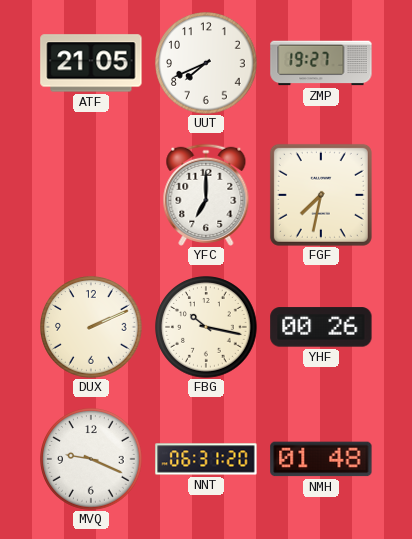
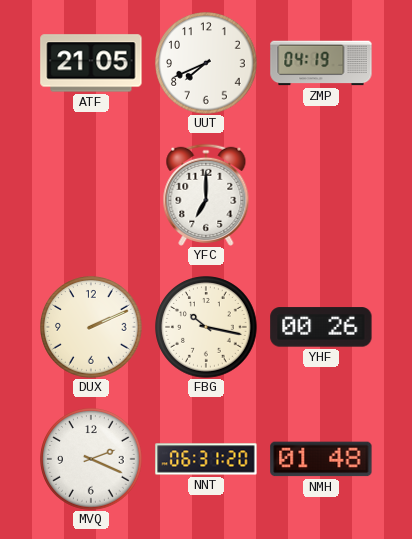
ZMP: 19:27 -> 04:19 (321, 63)
FGF: 7:32 -> none (321, 195)
MVQ: 9:19 -> 2:19 (91, 459)
